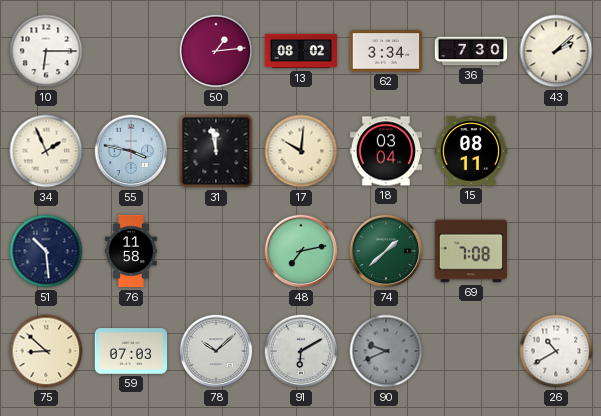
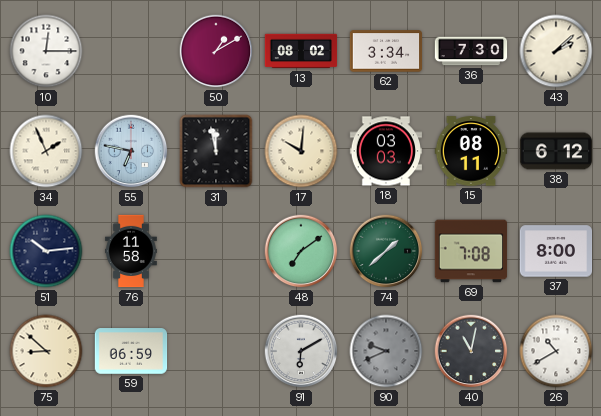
10: 6:15 -> 12:15 (46, 51)
50: 1:14 -> 1:10 (216, 51)
55: 3:47 -> 6:47 (131, 151)
18: 03:04 -> 03:03 (385, 151)
38: none -> 6:12 (556, 151)
51: 10:29 -> 10:14 (46, 251)
48: 7:13 -> 7:09 (301, 251)
37: none -> 8:00 (556, 251)
59: 07:03 -> 06:59 (131, 351)
78: 10:08 -> none (216, 351)
40: none -> 11:02 (471, 351)
